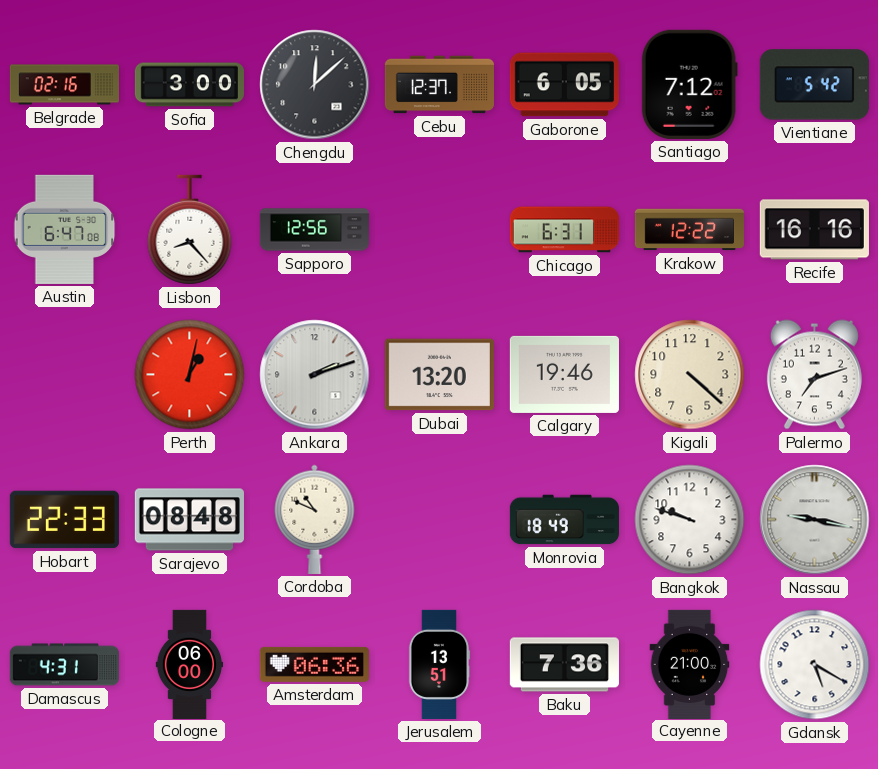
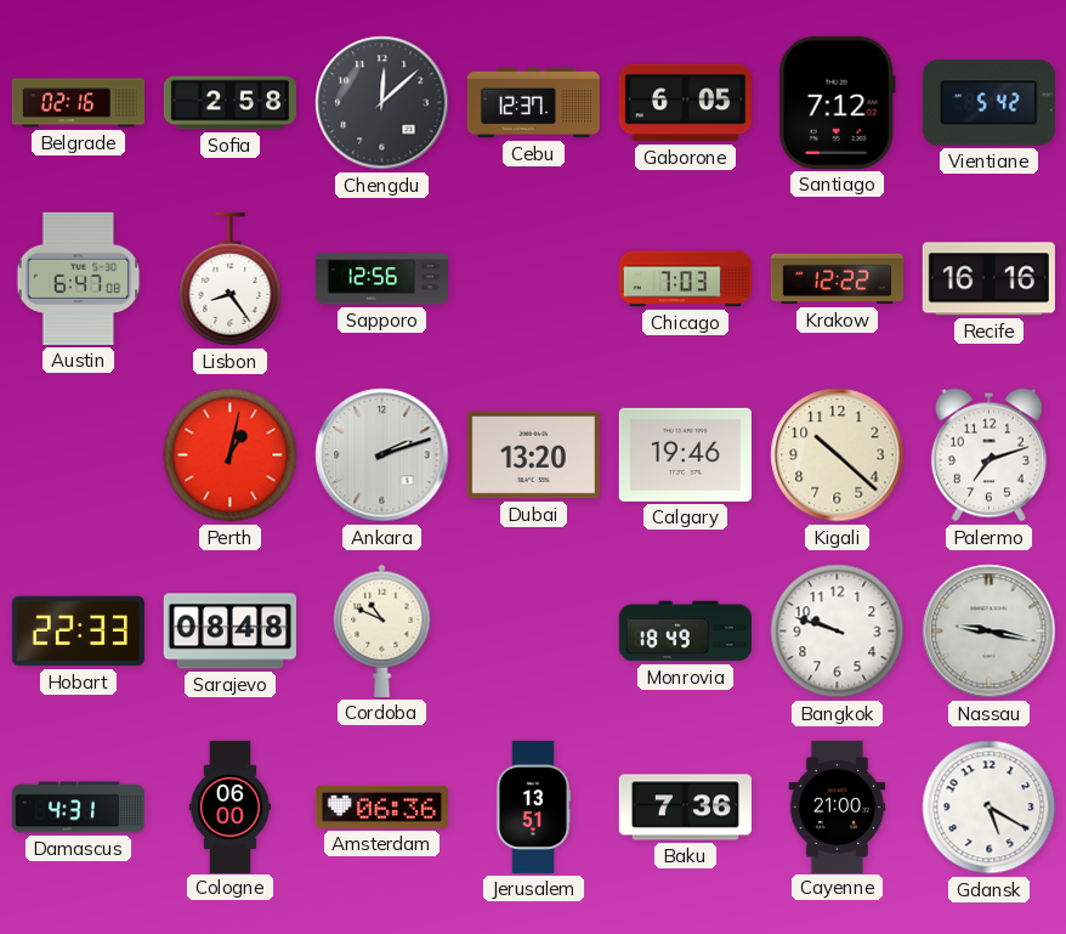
Sofia: 3:00 -> 2:58 (229, 103)
Lisbon: 8:23 -> 8:24 (231, 279)
Chicago: 6:31 -> 7:03 (685, 279)
Kigali: 4:22 -> 10:22 (838, 455)
